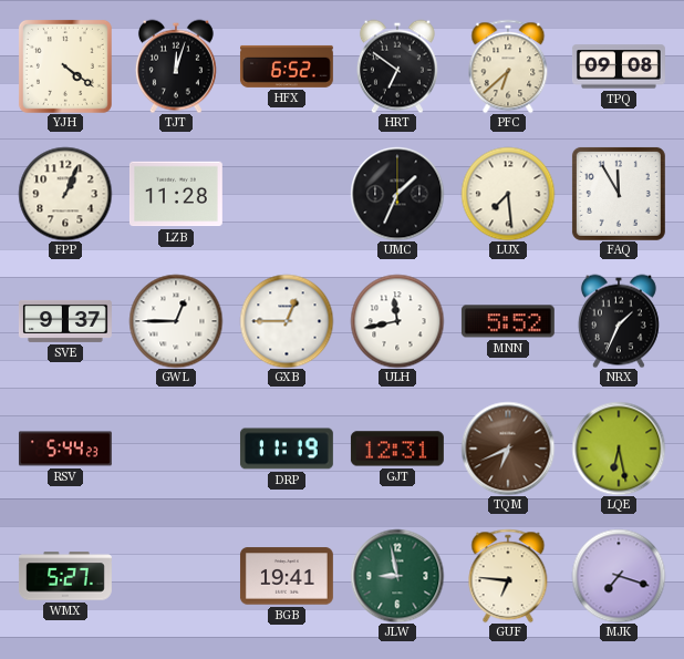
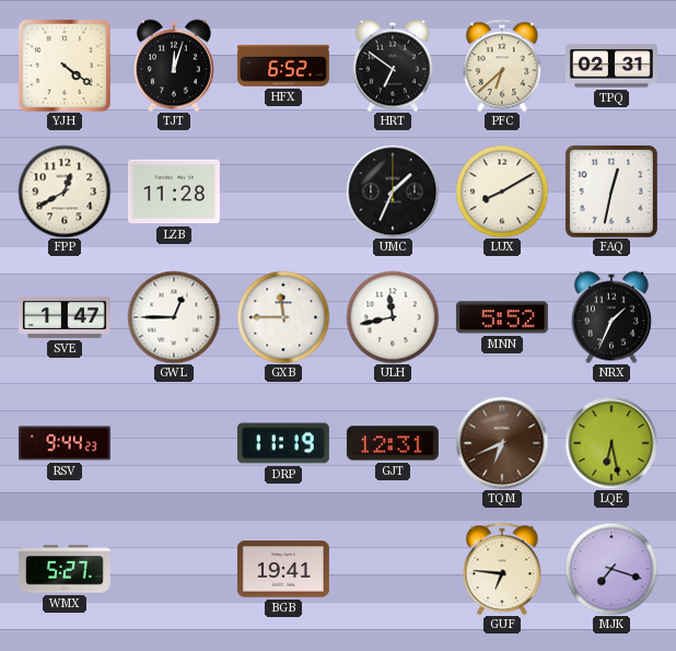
TPQ: 09:08 -> 02:31 (611, 66)
FPP: 1:04 -> 12:40 (65, 191)
LUX: 7:29 -> 8:10 (502, 191)
FAQ: 11:55 -> 12:32 (611, 191)
SVE: 9:37 -> 1:47 (65, 317)
GXB: 12:45 -> 11:45 (283, 317)
RSV: 5:44 -> 9:44 (65, 443)
JLW: 8:58 -> none (397, 576)
